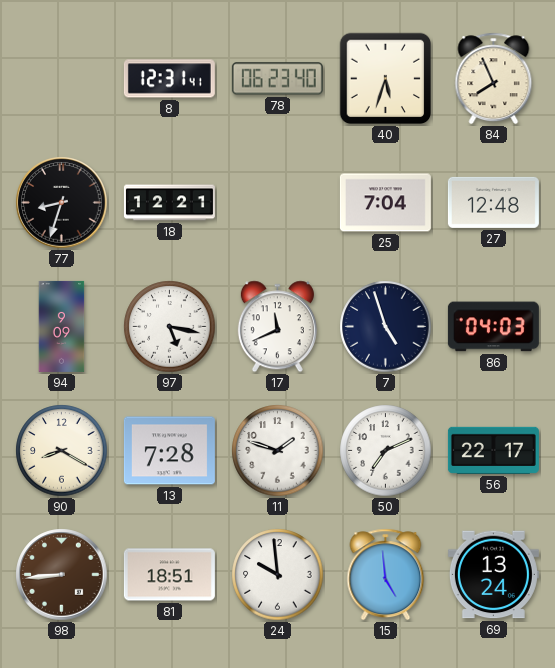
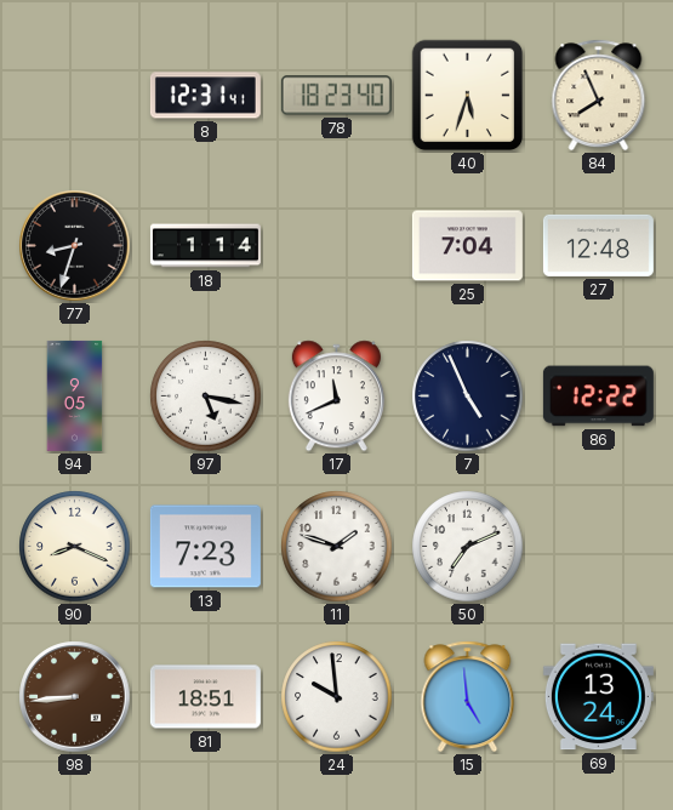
78: 06:23 -> 18:23 (336, 96)
18: 12:21 -> 1:14 (205, 246)
94: 9:09 -> 9:05 (75, 395)
7: 4:57 -> 4:56 (468, 397)
86: 04:03 -> 12:22 (598, 397)
90: 8:20 -> 8:19 (75, 547)
13: 7:28 -> 7:23 (205, 547)
56: 22:17 -> none (493, 450)
